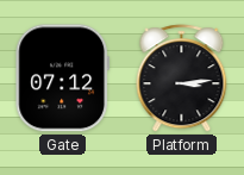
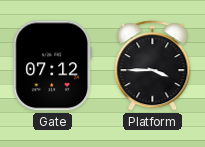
Platform: 3:14 -> 3:45 (153, 66)
